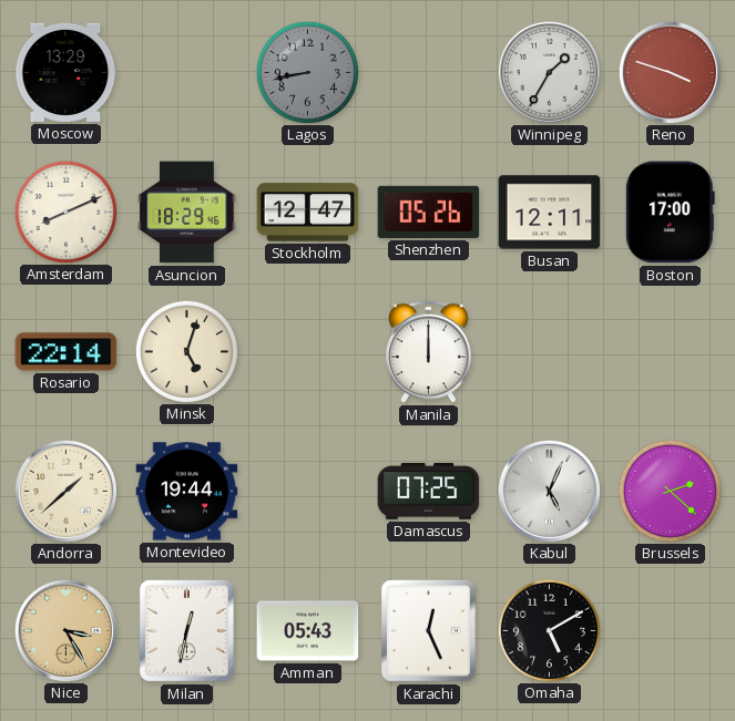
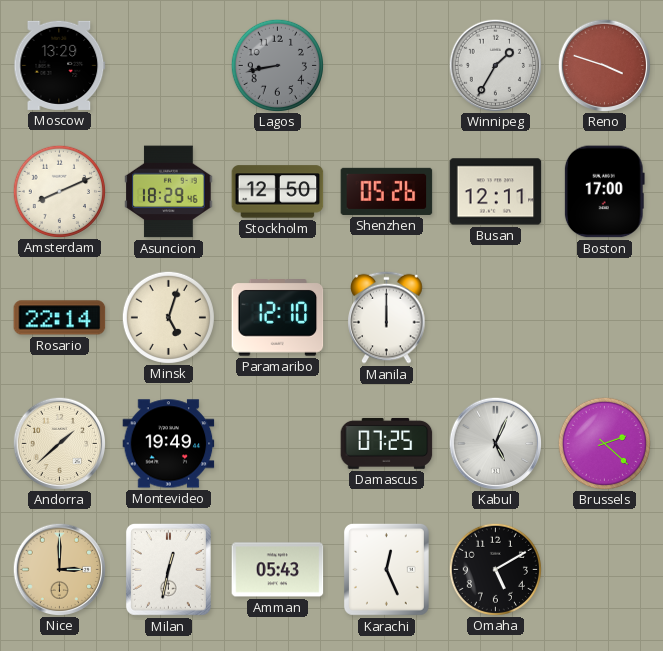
Stockholm: 12:47 -> 12:50 (278, 192)
Paramaribo: none -> 12:10 (278, 318)
Montevideo: 19:44 -> 19:49 (169, 444)
Nice: 3:25 -> 3:00 (59, 569)
